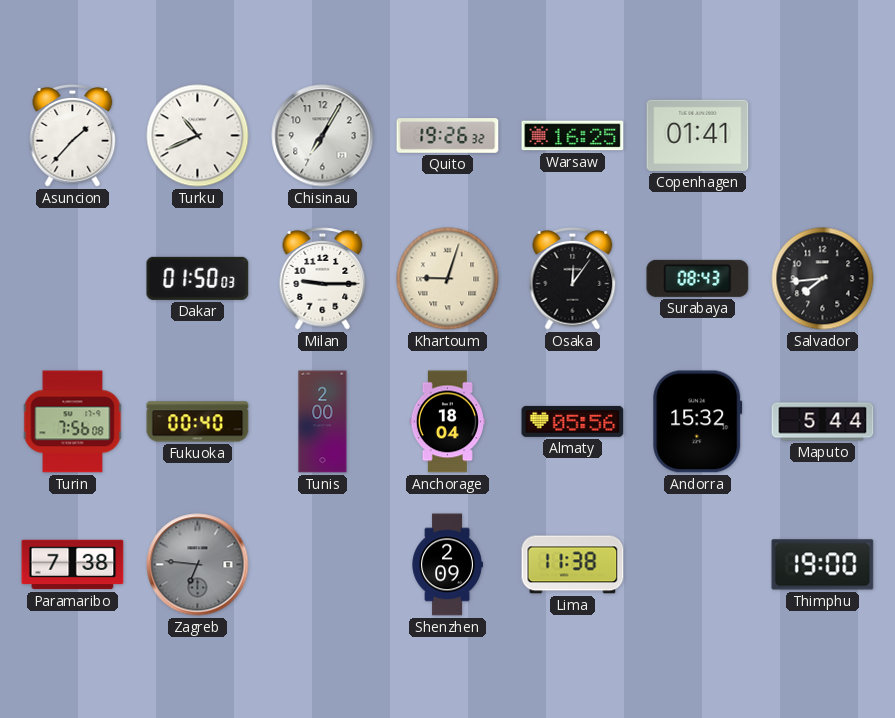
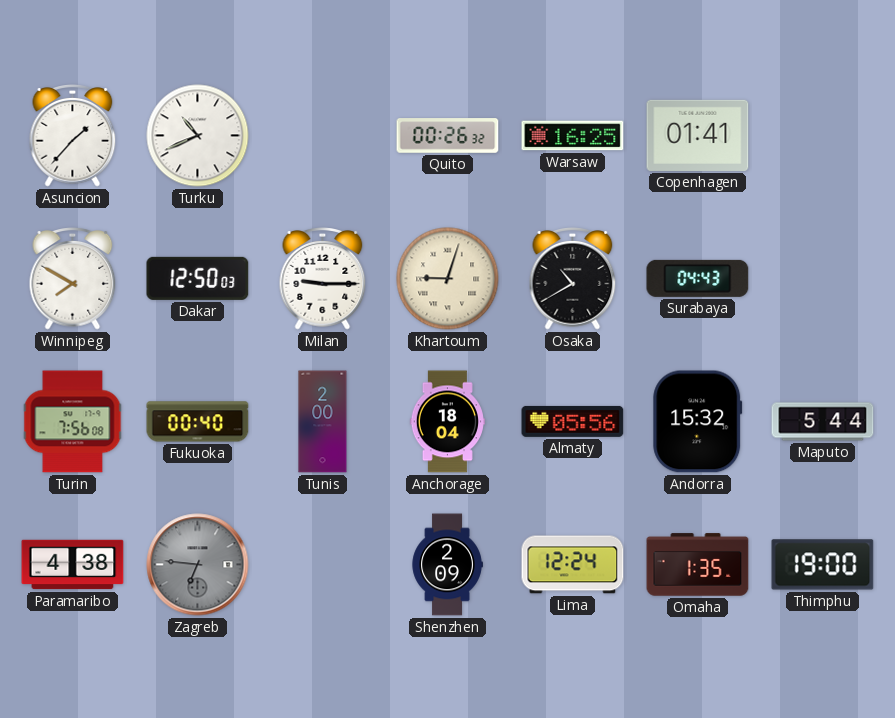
Chisinau: 7:05 -> none (323, 136)
Quito: 19:26 -> 00:26 (448, 136)
Winnipeg: none -> 7:50 (73, 279)
Dakar: 01:50 -> 12:50 (198, 278)
Osaka: 12:06 -> 10:40 (573, 279)
Surabaya: 08:43 -> 04:43 (698, 278)
Salvador: 7:44 -> none (823, 279)
Paramaribo: 7:38 -> 4:38 (73, 565)
Lima: 11:38 -> 12:24 (573, 565)
Omaha: none -> 1:35 (698, 565)
